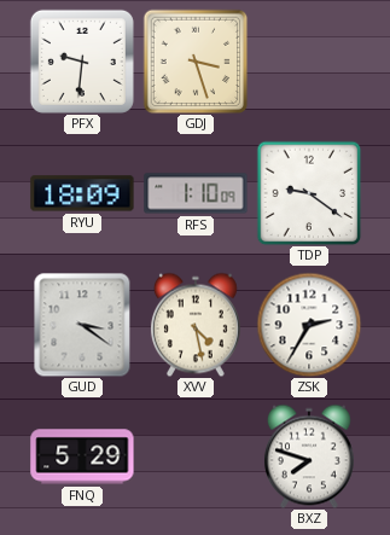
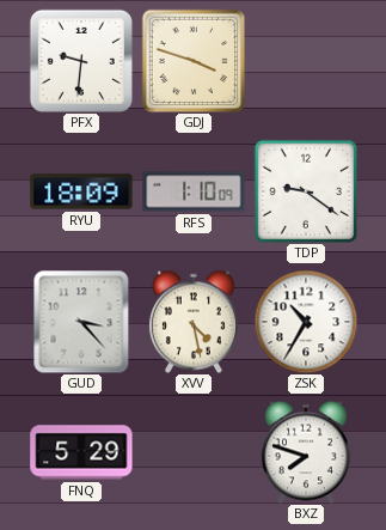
GDJ: 3:27 -> 3:48 (194, 61)
GUD: 3:21 -> 3:23 (81, 322)
ZSK: 2:35 -> 10:35 (306, 322)
